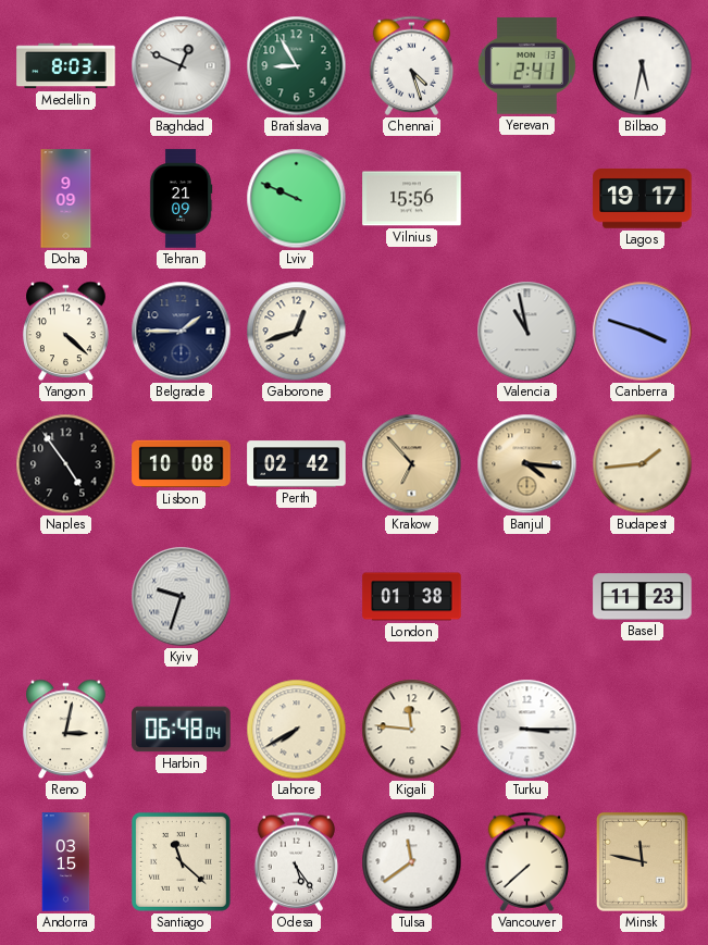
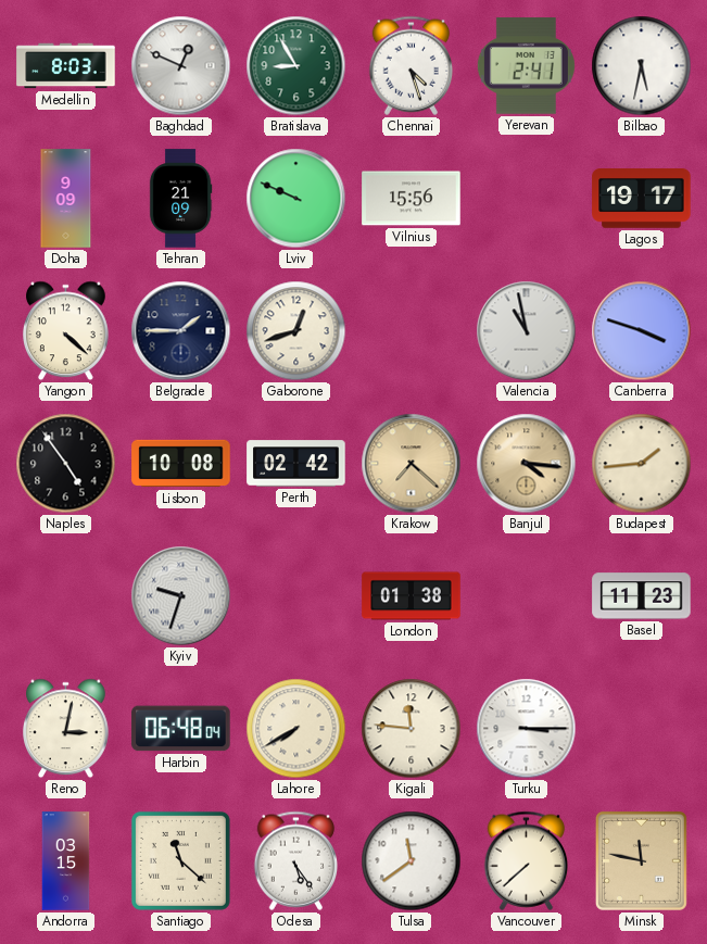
Krakow: 6:53 -> 7:22 (412, 464)
